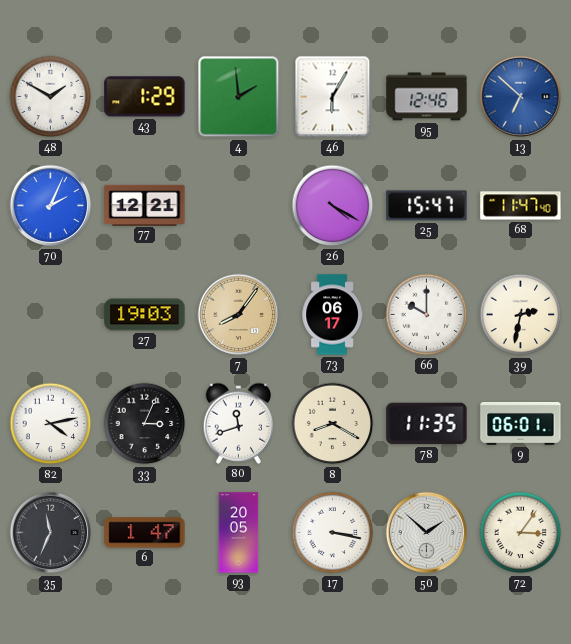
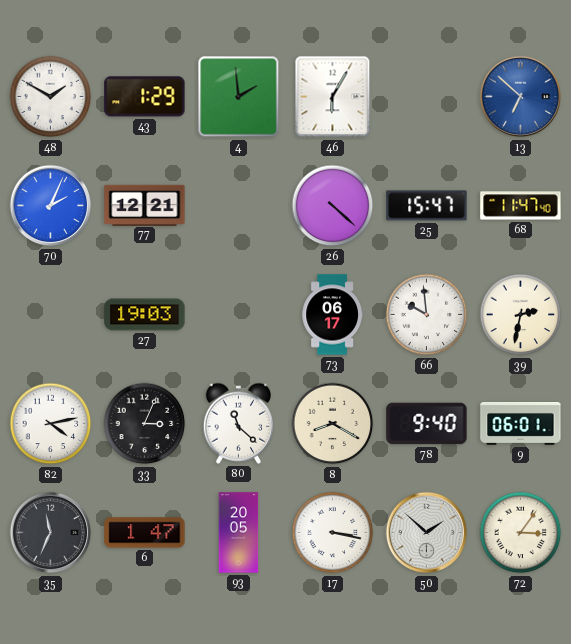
95: 12:46 -> none (427, 97)
26: 4:20 -> 4:22 (333, 206)
7: 8:06 -> none (239, 315)
66: 10:00 -> 9:59 (427, 315)
80: 11:42 -> 11:22 (238, 423)
78: 11:35 -> 9:40 (427, 424)
